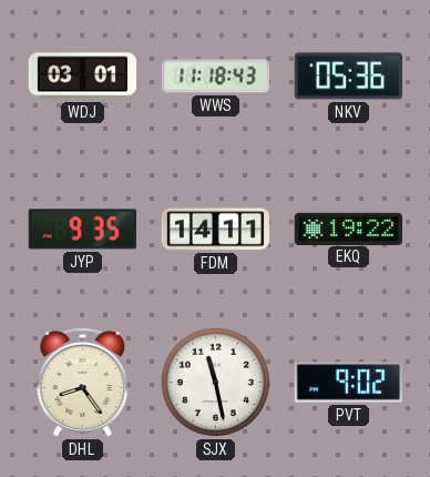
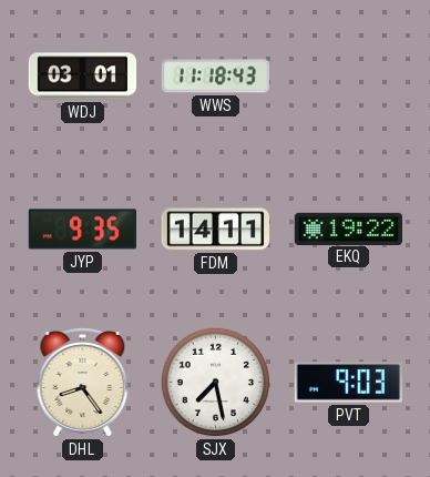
NKV: 05:36 -> none (348, 77)
SJX: 11:28 -> 7:28 (216, 383)
PVT: 9:02 -> 9:03 (348, 383)
